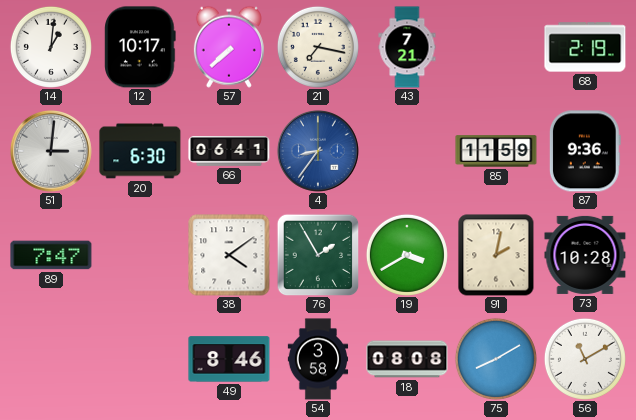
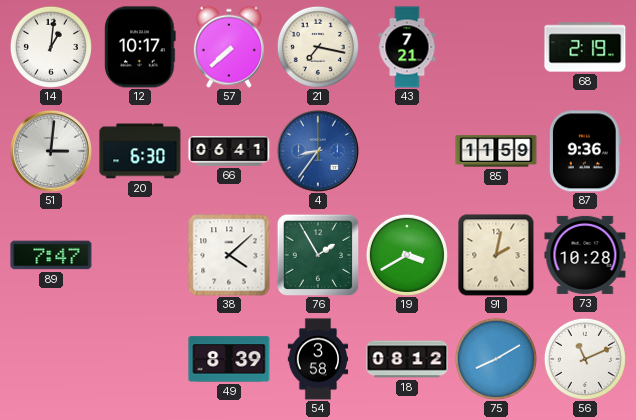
38: 4:09 -> 4:08 (229, 255)
49: 8:46 -> 8:39 (229, 359)
18: 08:08 -> 08:12 (407, 359)
56: 11:10 -> 11:11 (585, 359)
